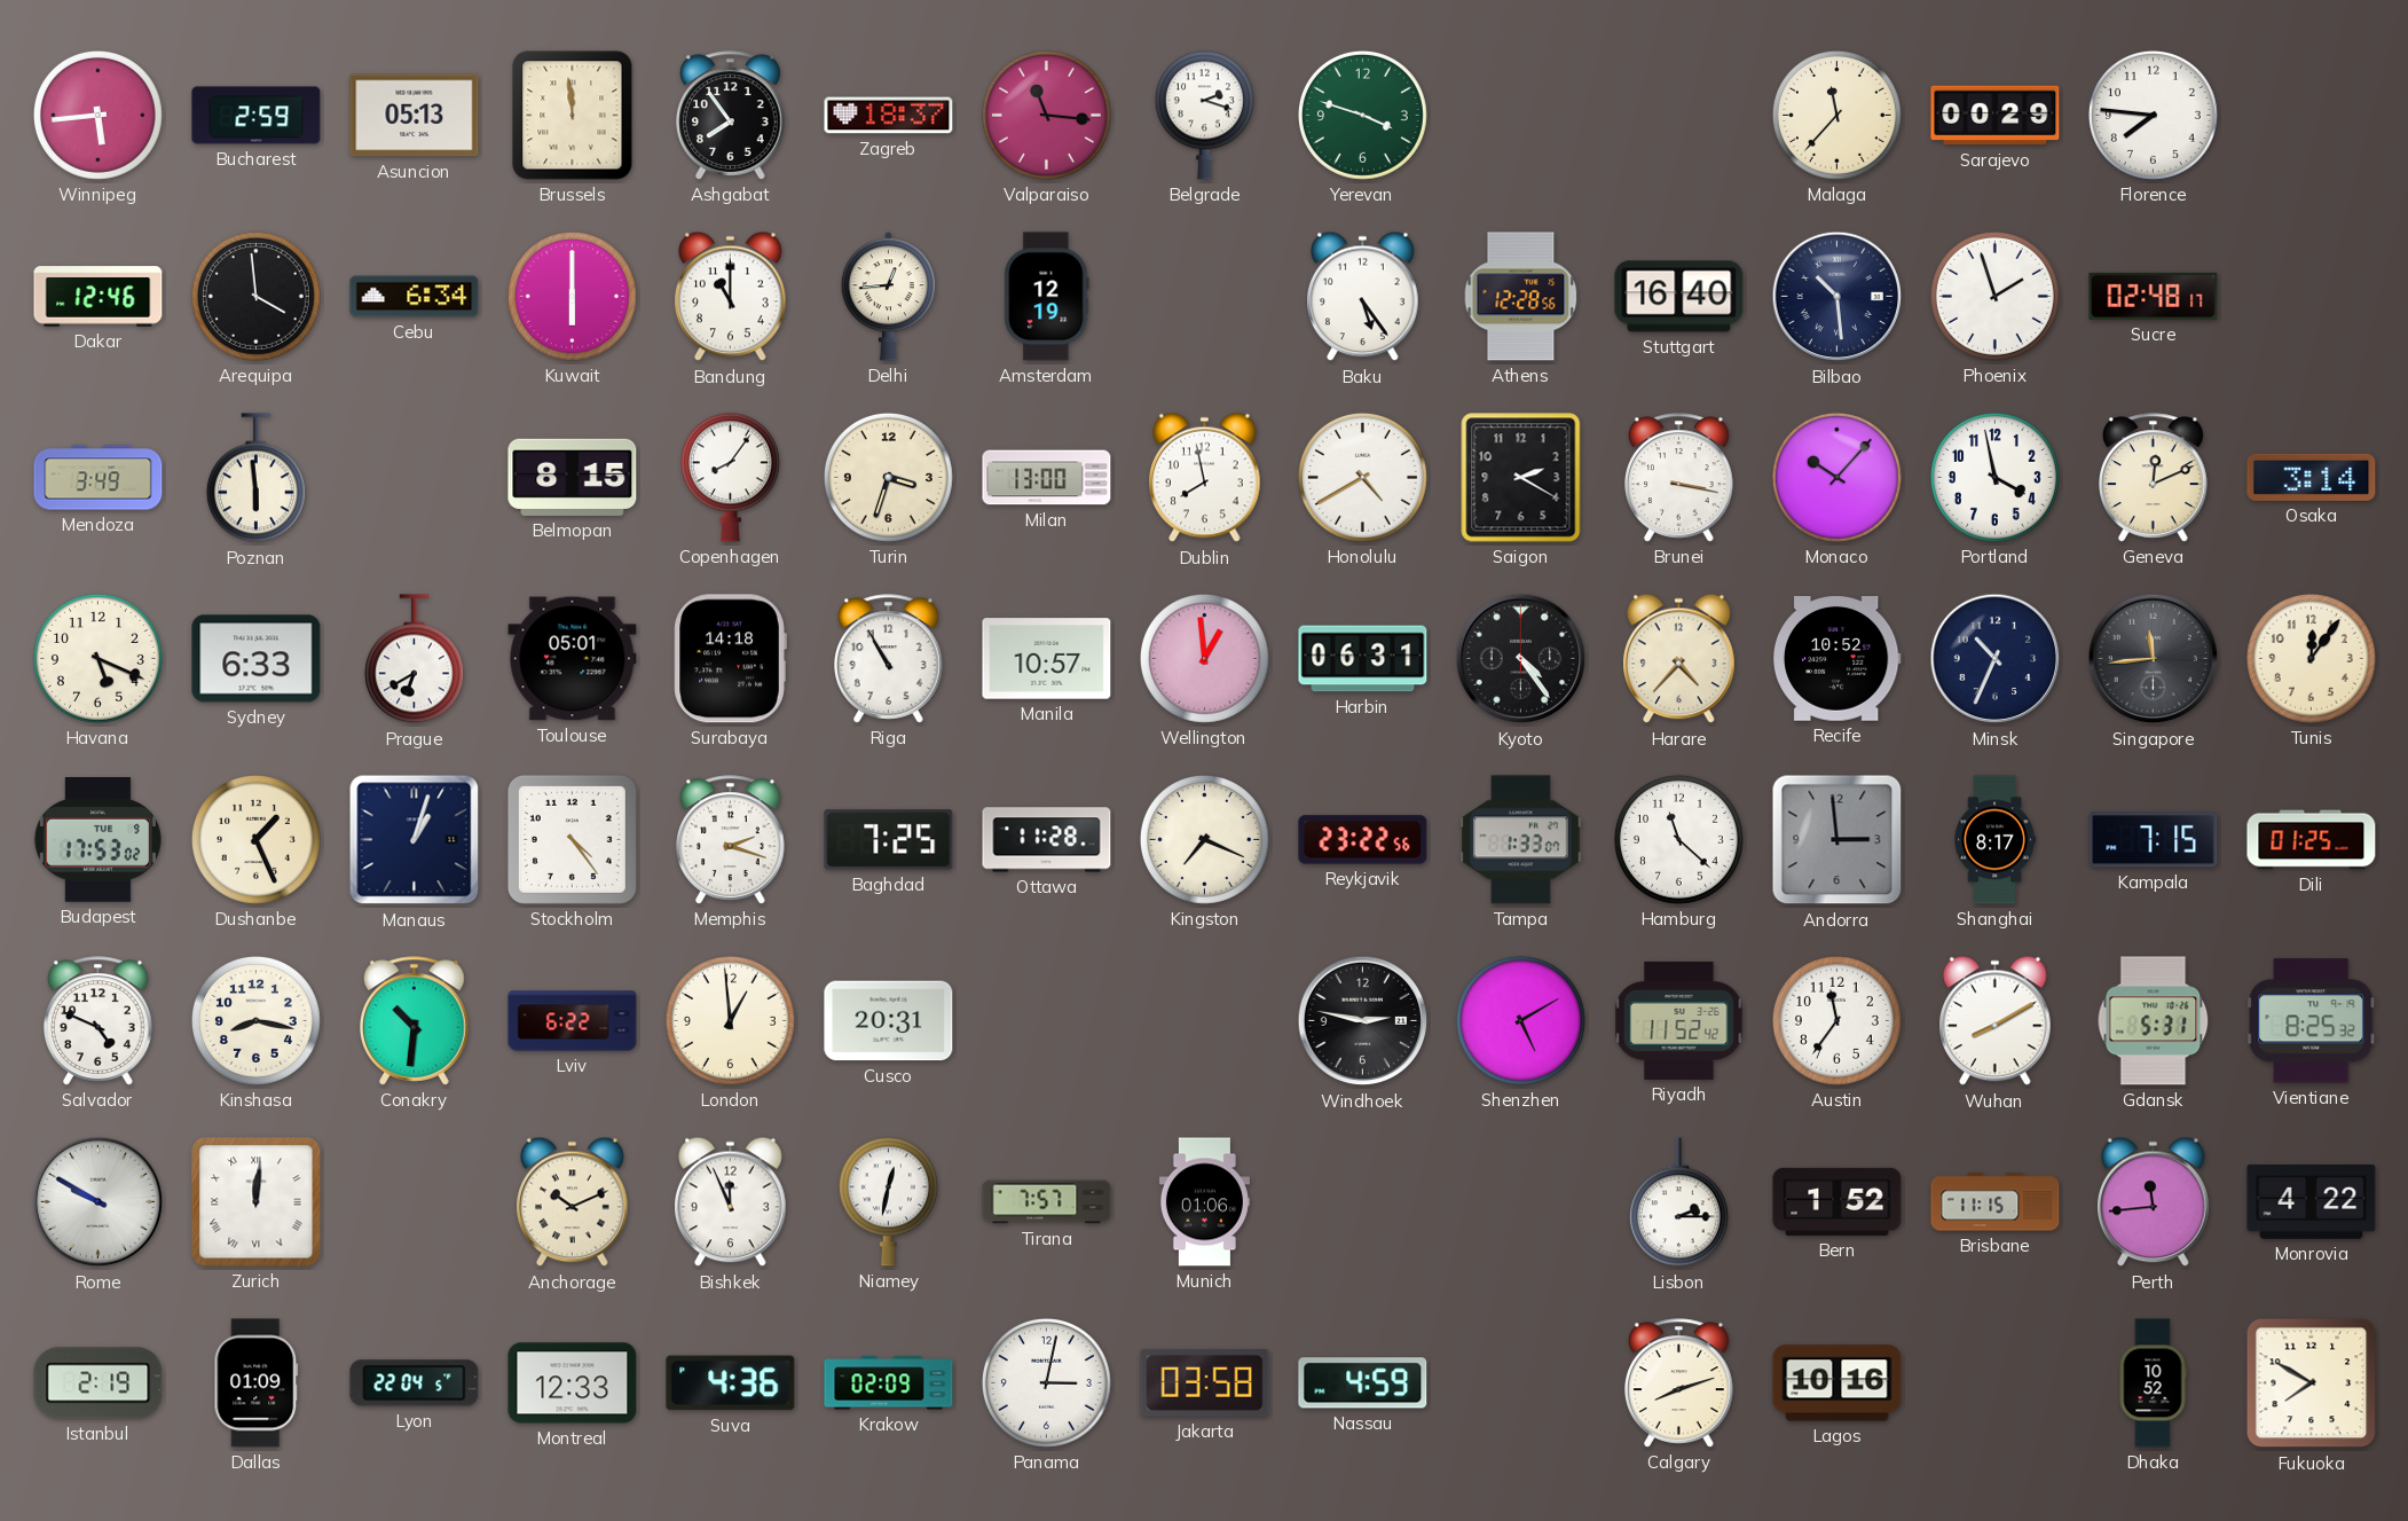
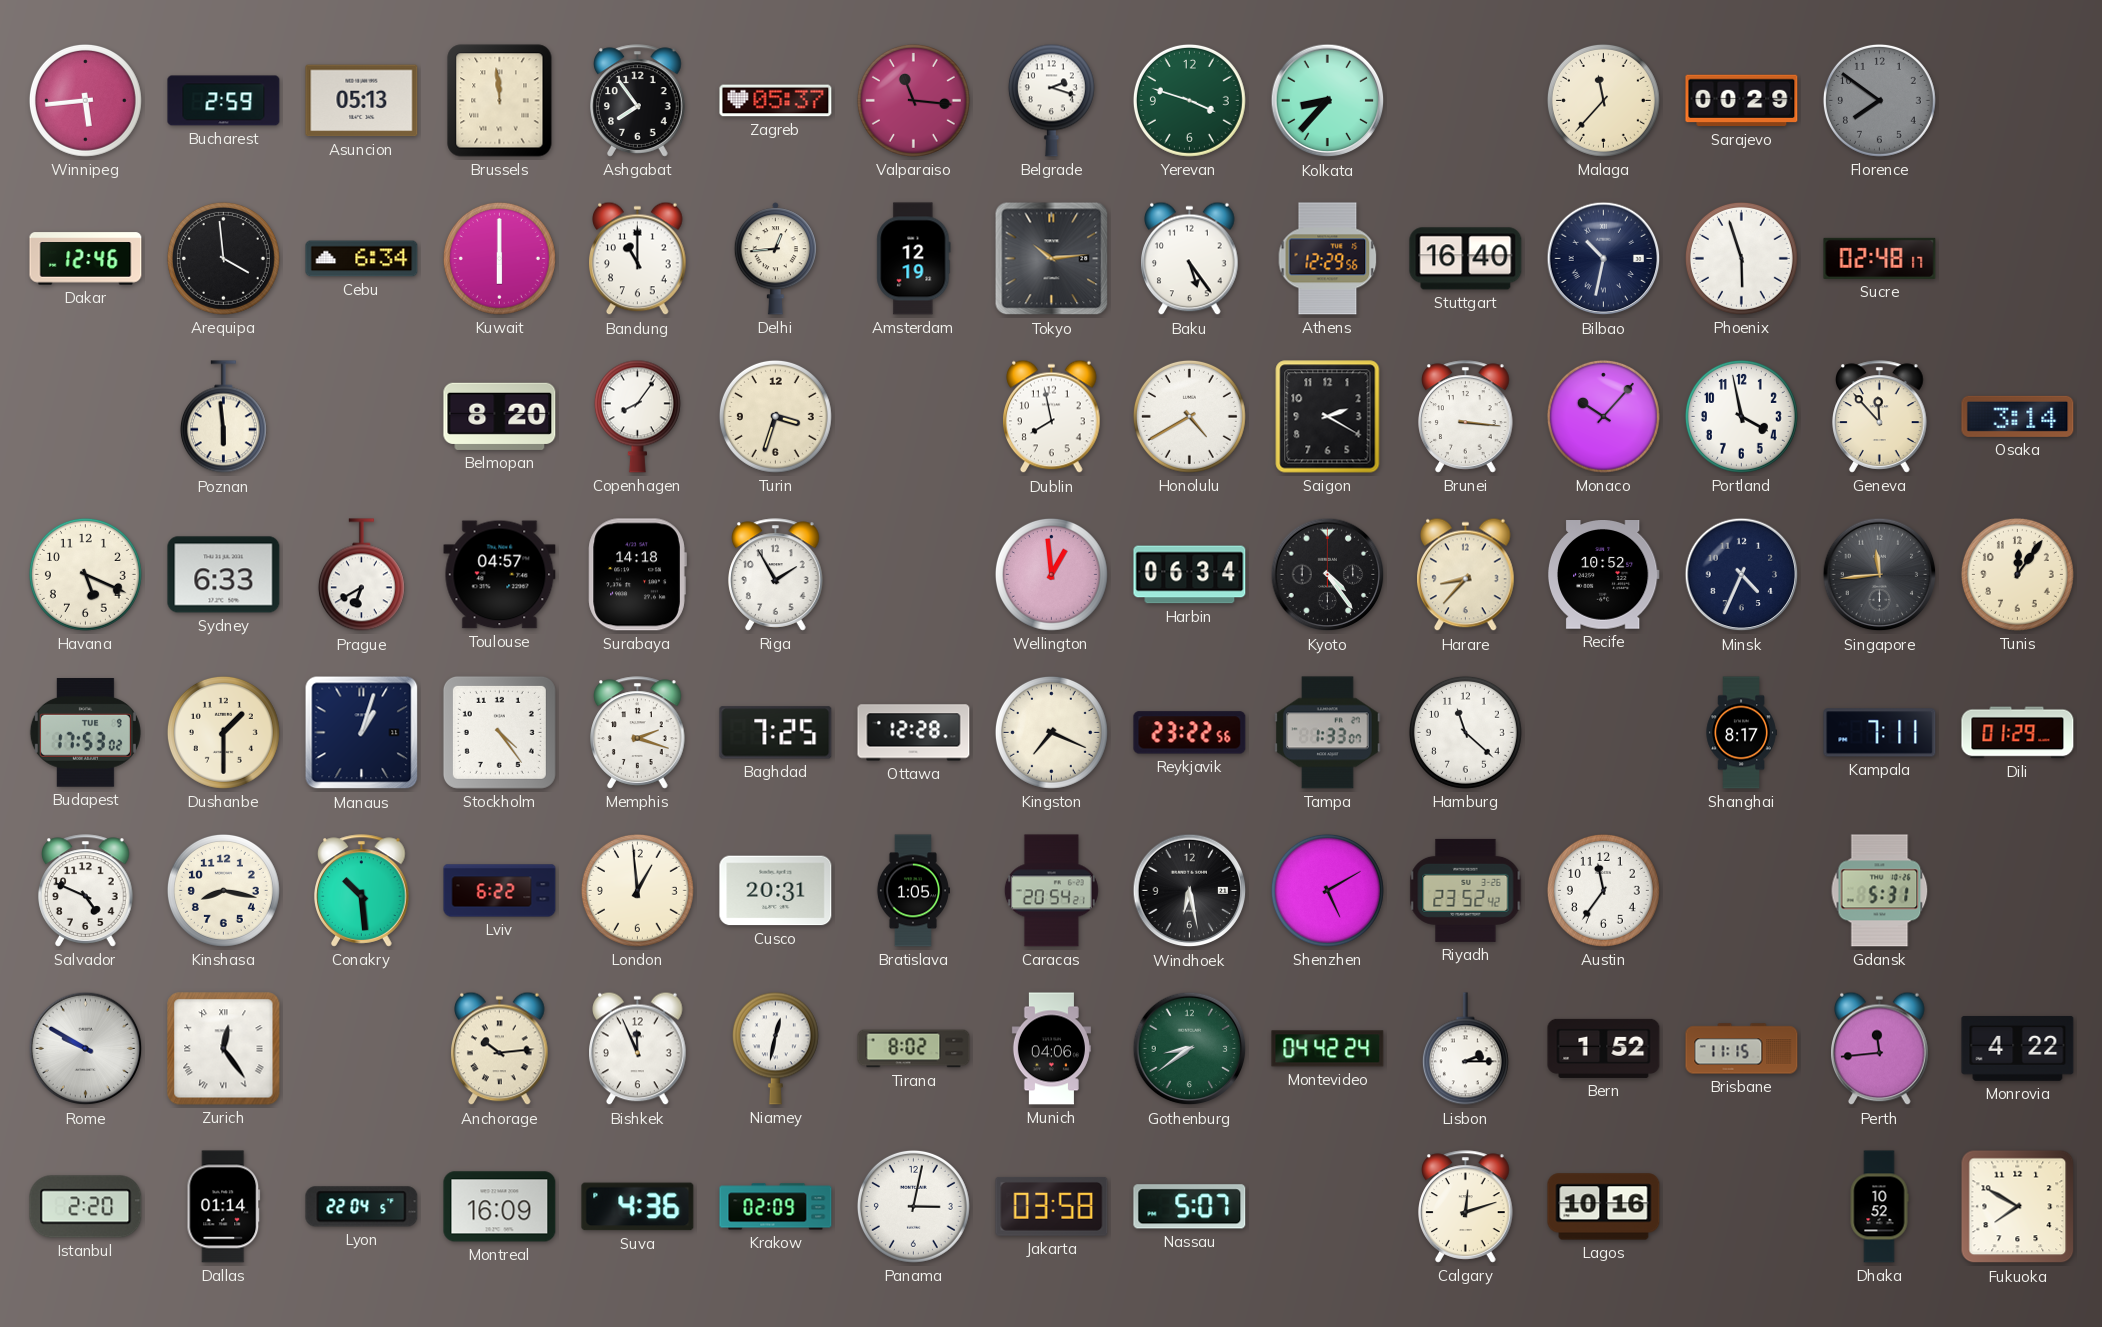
Zagreb: 18:37 -> 05:37 (776, 101)
Kolkata: none -> 8:37 (1328, 101)
Florence: 7:46 -> 7:51 (1879, 100)
Florence dial: white -> grey (1879, 100)
Tokyo: none -> 10:14 (1052, 259)
Athens: 12:28 -> 12:29 (1328, 259)
Bilbao: 10:29 -> 10:32 (1604, 259)
Phoenix: 1:57 -> 5:57 (1741, 258)
Mendoza: 3:49 -> none (99, 478)
Belmopan: 8:15 -> 8:20 (500, 416)
Milan: 13:00 -> none (1047, 478)
Brunei: 3:17 -> 3:16 (1466, 417)
Geneva: 12:11 -> 11:53 (1880, 417)
Toulouse: 05:01 -> 04:57 (500, 575)
Riga: 10:55 -> 1:55 (776, 575)
Manila: 10:57 -> none (1047, 659)
Harbin: 06:31 -> 06:34 (1190, 575)
Harare: 4:37 -> 8:37 (1466, 575)
Minsk: 10:34 -> 4:34 (1742, 575)
Dushanbe: 1:26 -> 1:30 (223, 732)
Ottawa: 11:28 -> 12:28 (914, 733)
Andorra: 2:59 -> none (1838, 840)
Kampala: 7:15 -> 7:11 (1880, 733)
Dili: 01:25 -> 01:29 (2018, 733)
Conakry: 10:31 -> 10:29 (362, 891)
Bratislava: none -> 1:05 (912, 891)
Caracas: none -> 20:54 (1051, 891)
Windhoek: 2:47 -> 6:28 (1190, 891)
Riyadh: 11:52 -> 23:52 (1466, 890)
Wuhan: 8:10 -> none (1996, 1021)
Vientiane: 8:25 -> none (2312, 1021)
Zurich: 12:01 -> 12:24 (224, 1049)
Anchorage: 10:11 -> 10:14 (500, 1049)
Tirana: 7:57 -> 8:02 (914, 1049)
Munich: 01:06 -> 04:06 (1051, 1049)
Gothenburg: none -> 8:39 (1190, 1049)
Montevideo: none -> 04:42 (1328, 1049)
Istanbul: 2:19 -> 2:20 (86, 1207)
Dallas: 01:09 -> 01:14 (224, 1207)
Montreal: 12:33 -> 16:09 (500, 1207)
Nassau: 4:59 -> 5:07 (1190, 1207)
Calgary: 8:12 -> 12:12 (1466, 1207)
